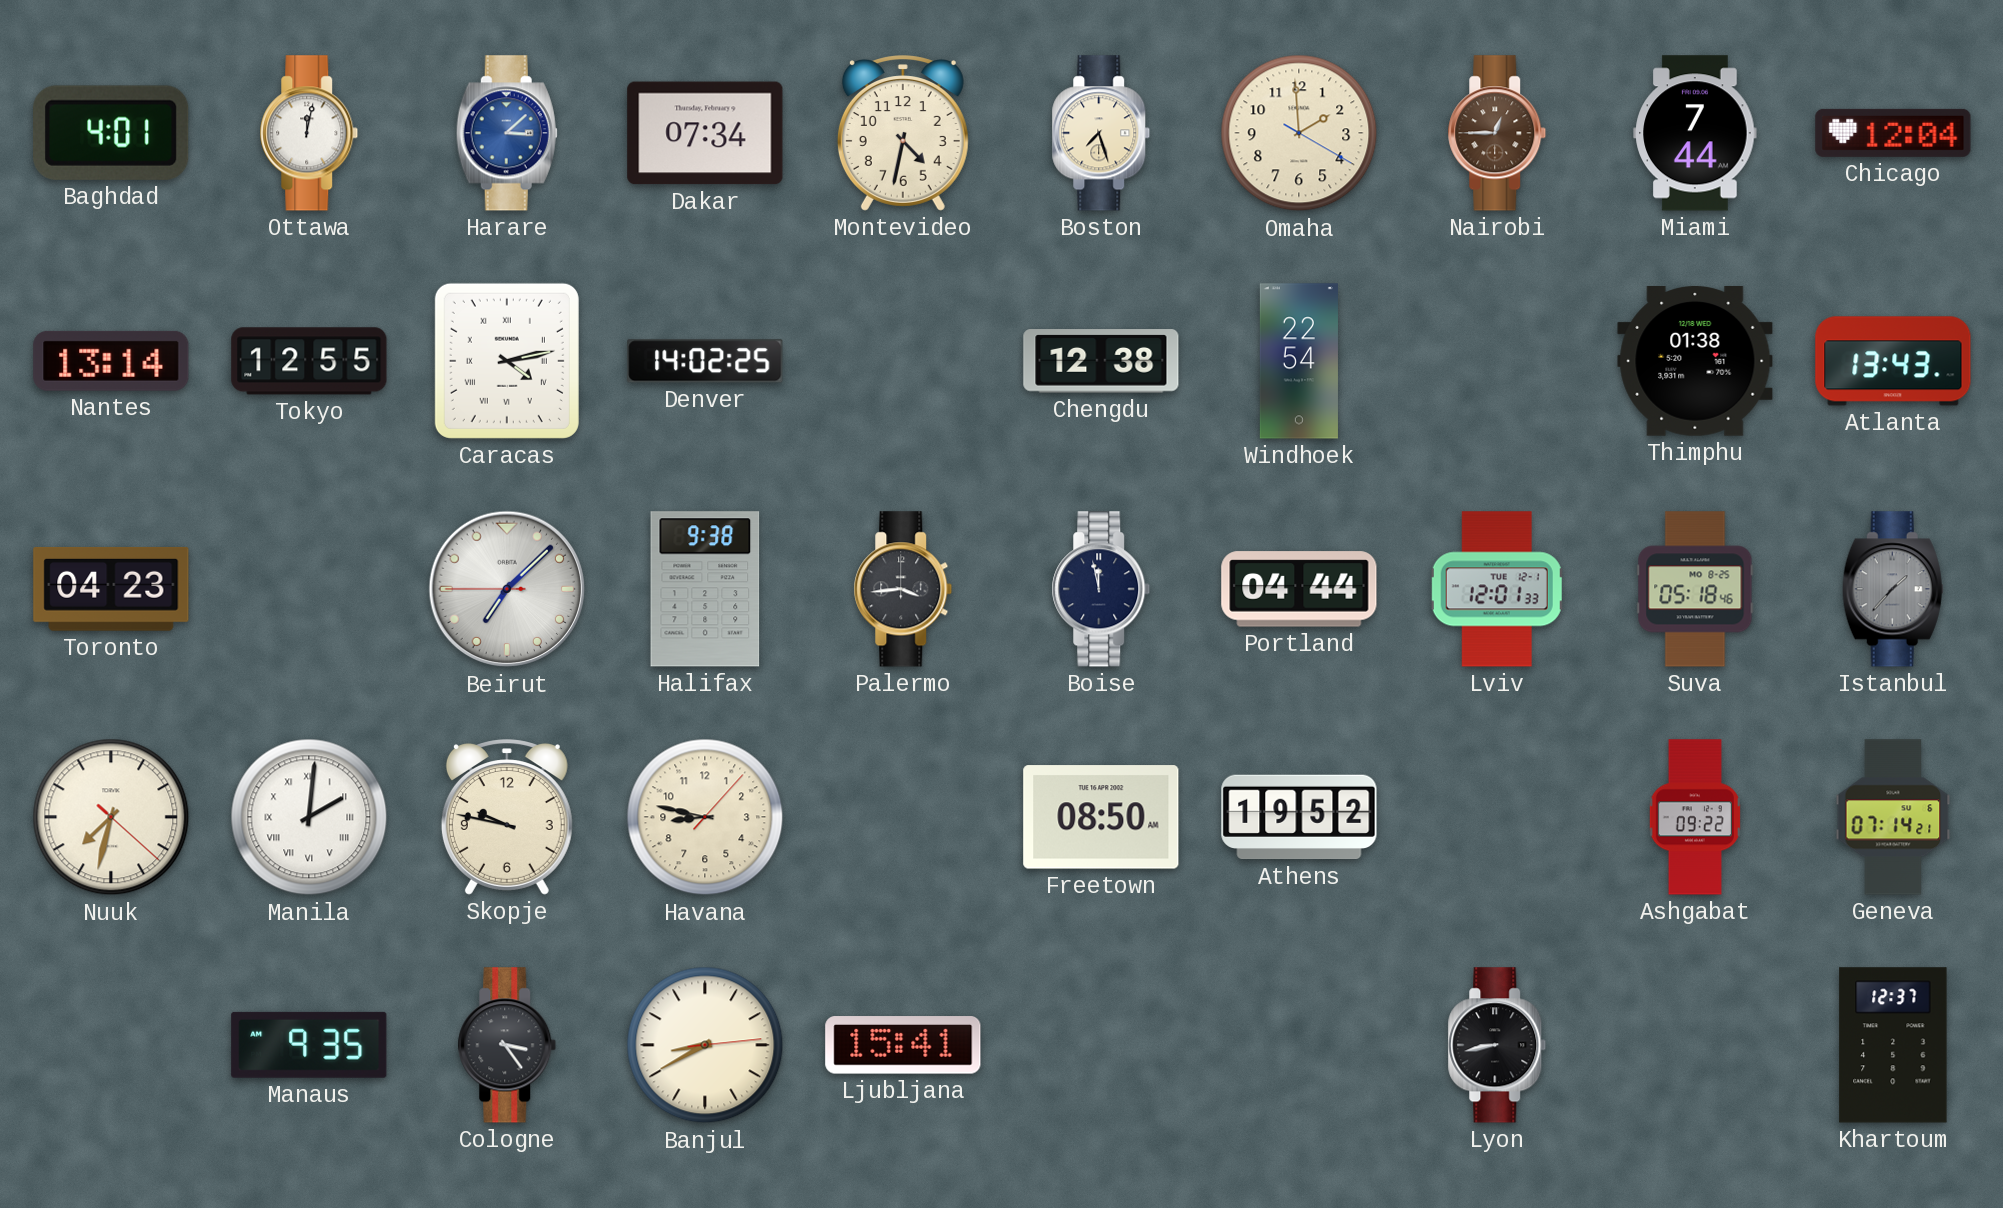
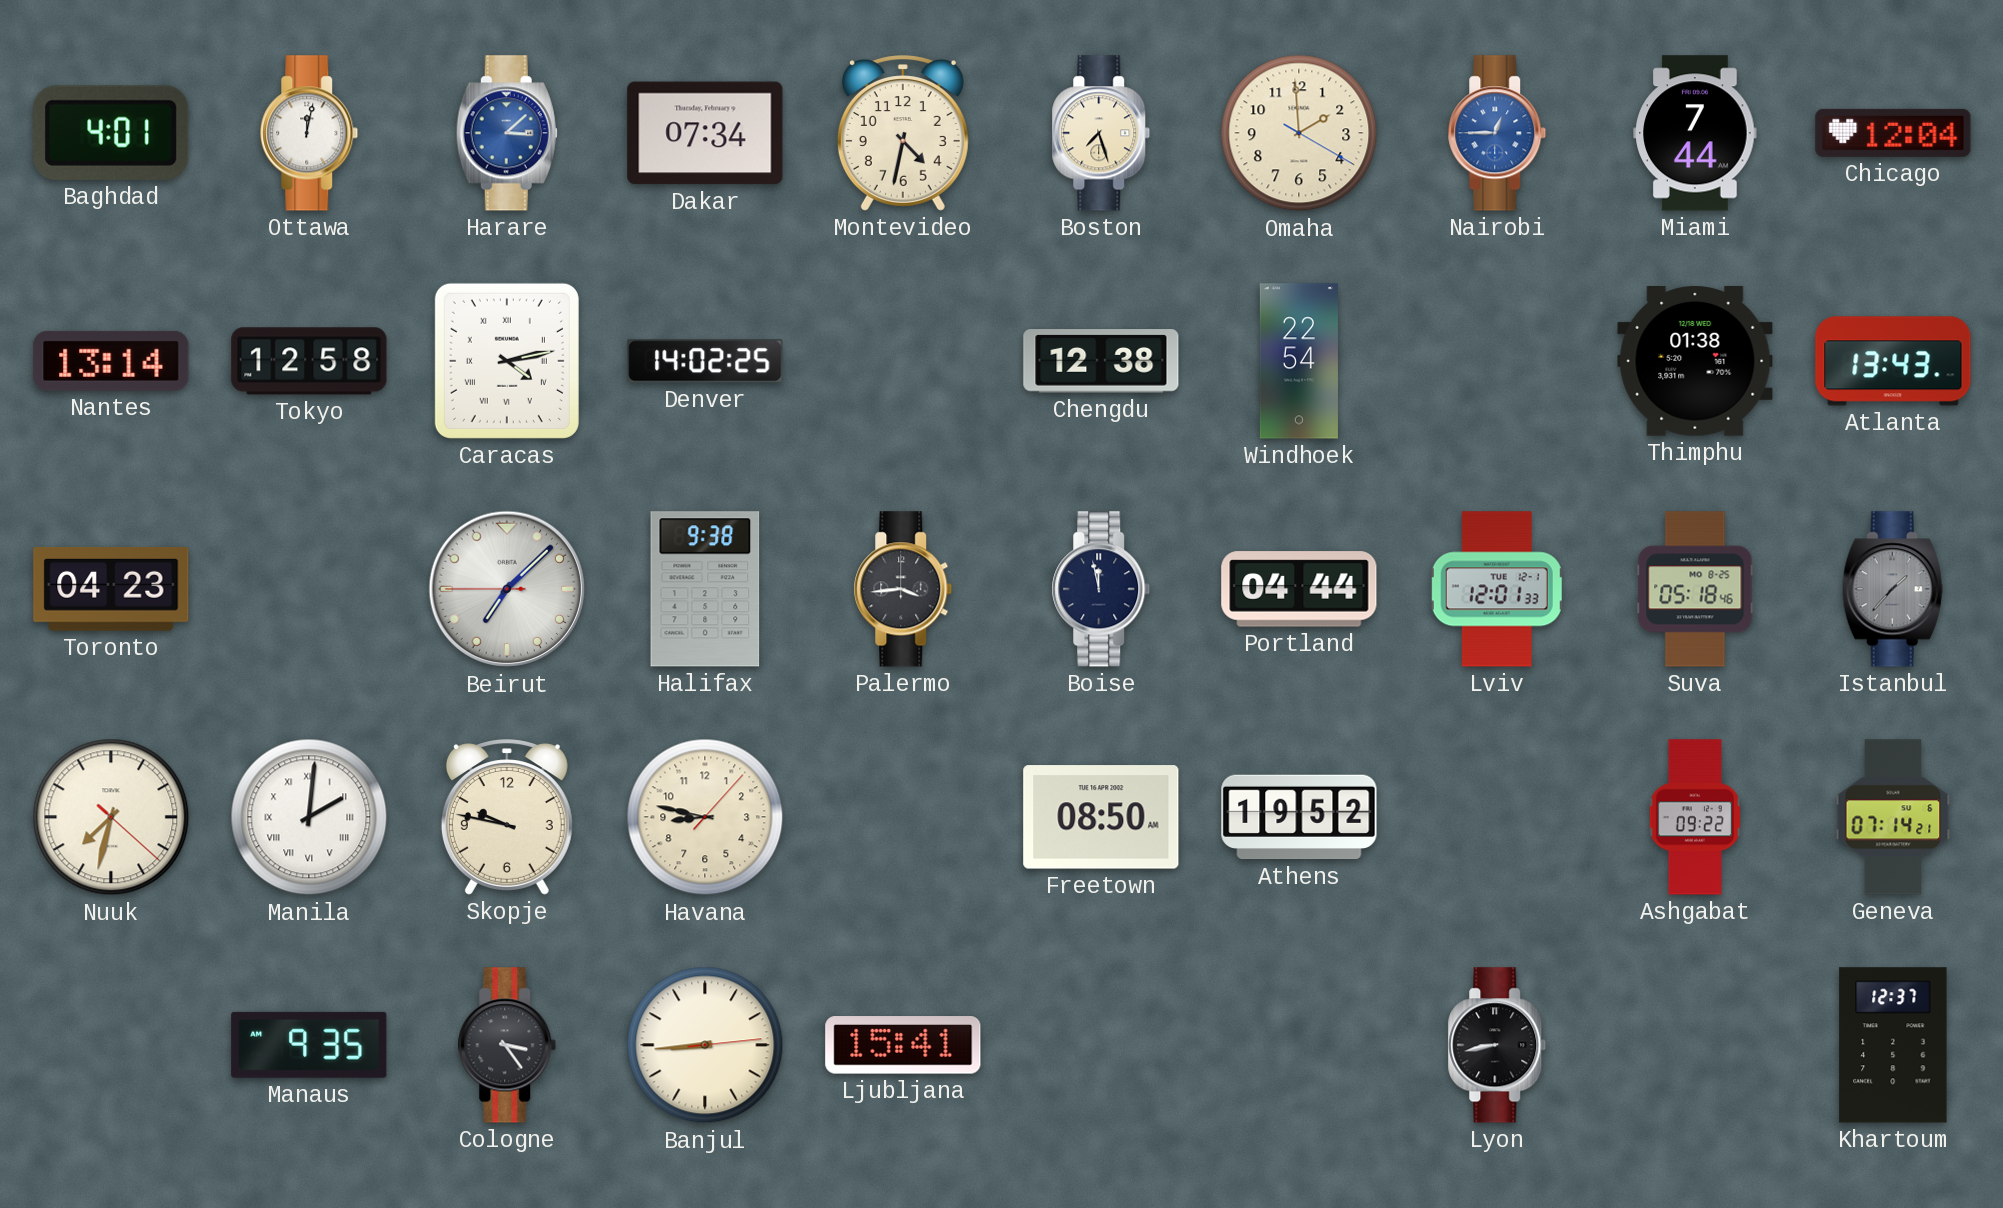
Nairobi dial: brown -> blue (1497, 133)
Tokyo: 12:55 -> 12:58 (309, 361)
Banjul: 8:40 -> 8:44 (705, 1045)
